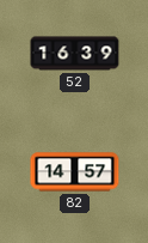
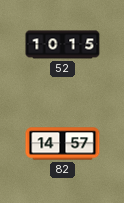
52: 16:39 -> 10:15 (63, 45)
